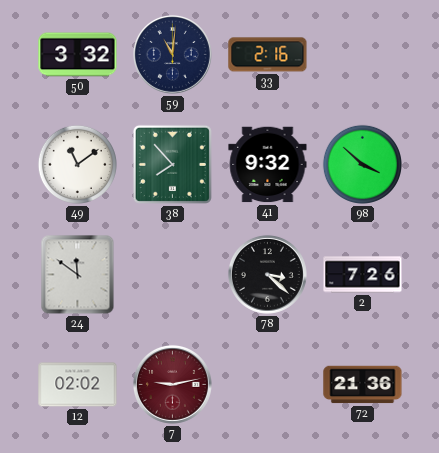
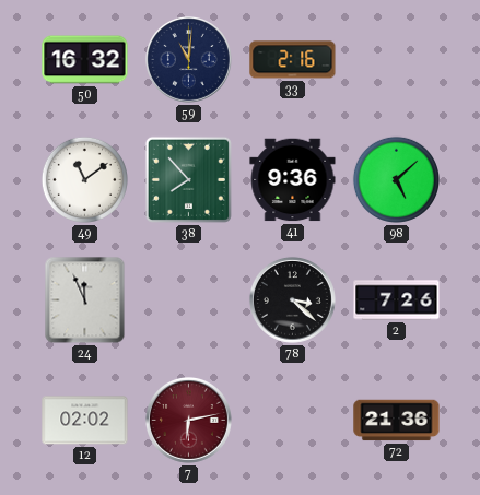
50: 3:32 -> 16:32 (85, 60)
41: 9:32 -> 9:36 (293, 180)
98: 3:52 -> 5:08 (396, 179)
24: 11:51 -> 11:56 (85, 300)
7: 9:13 -> 6:13 (188, 420)
